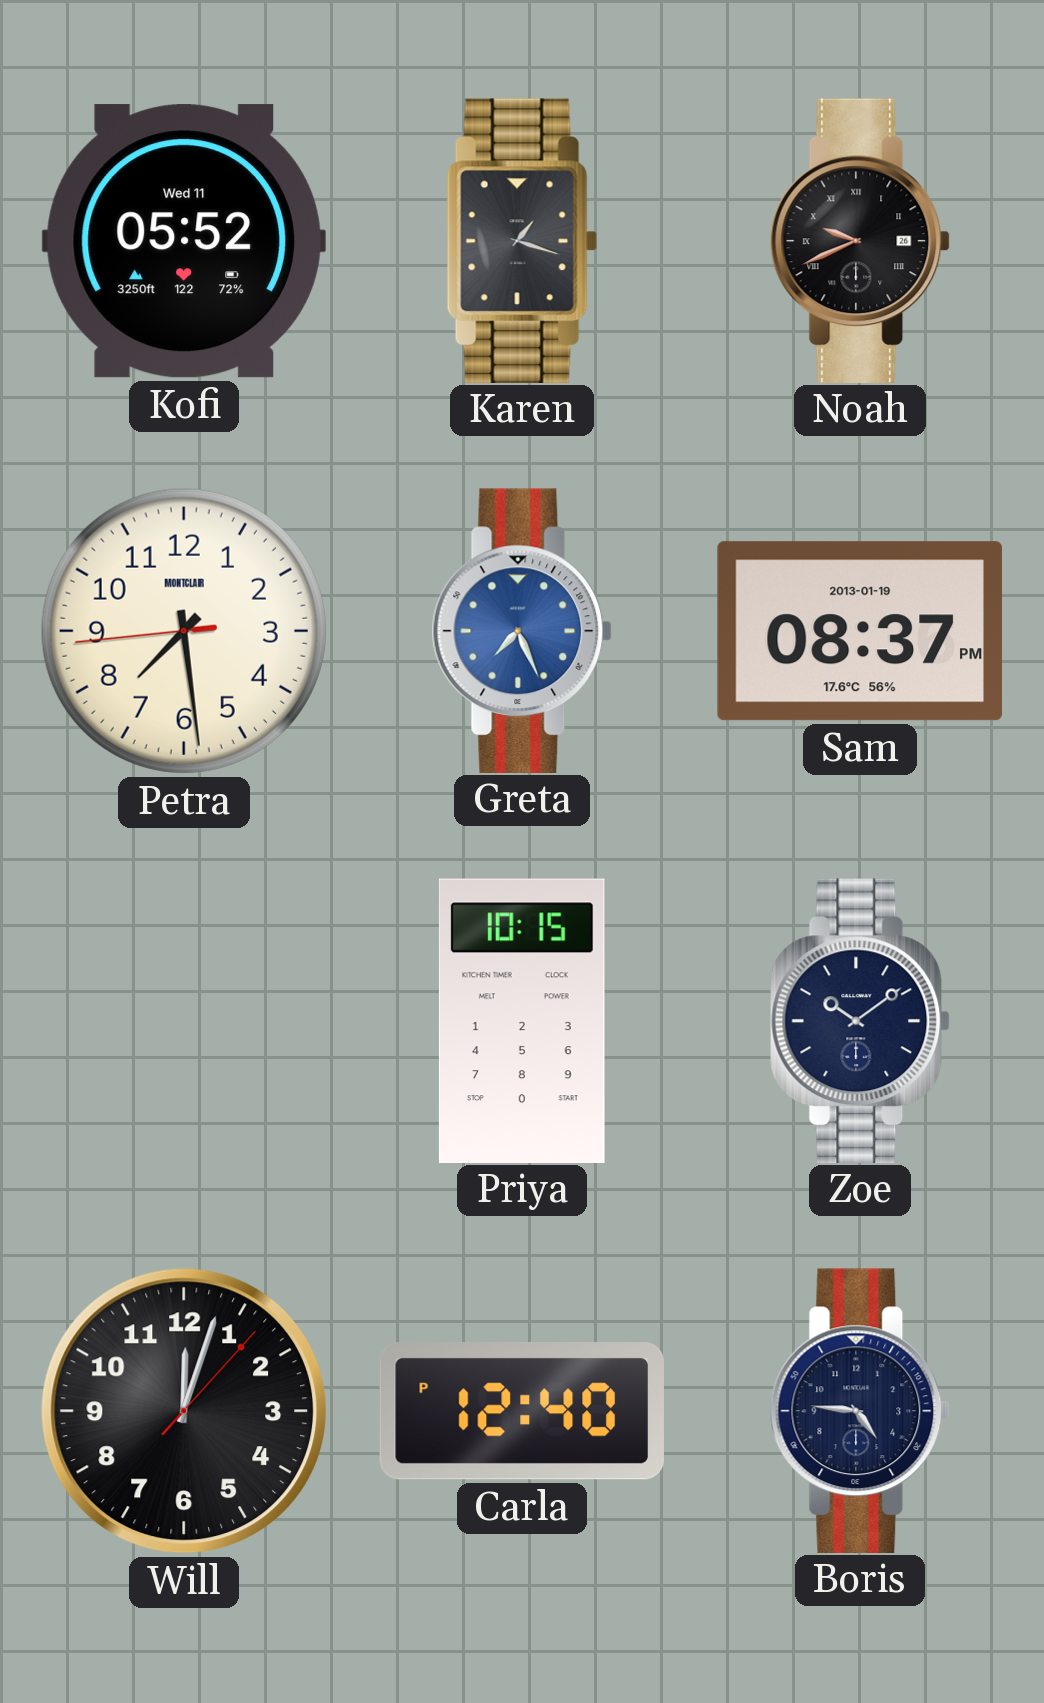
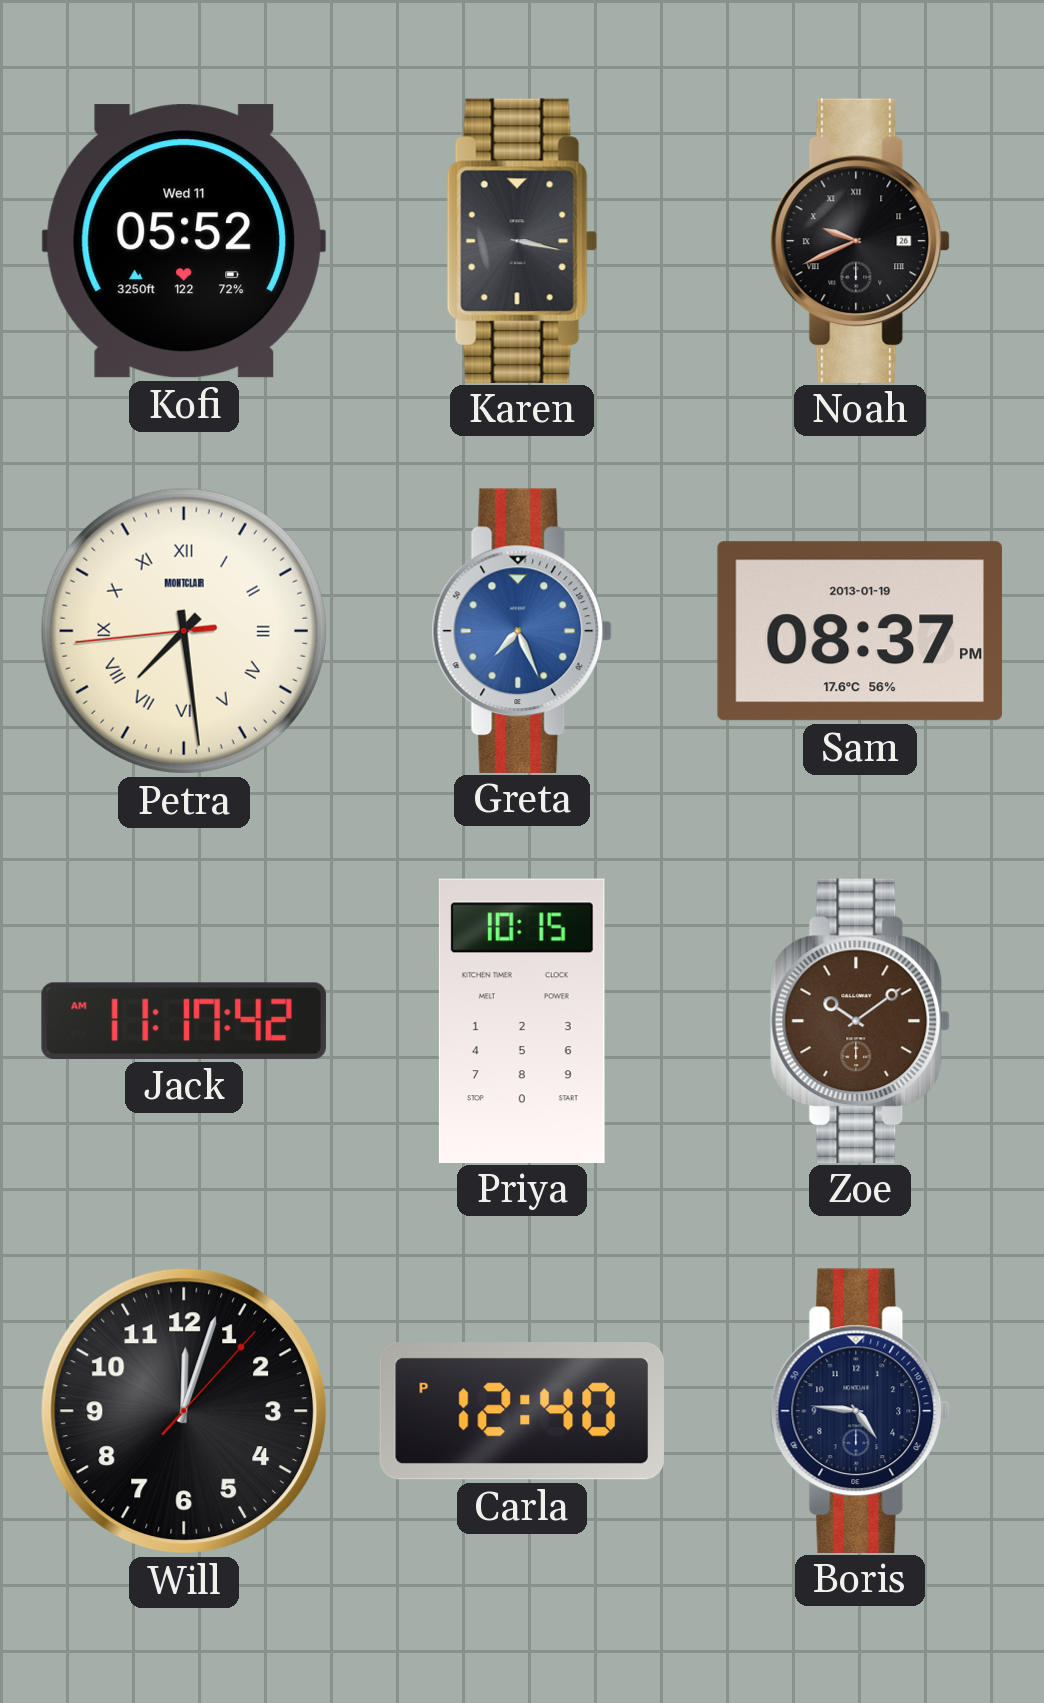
Karen: 1:18 -> 3:17 (522, 240)
Petra numerals: Arabic -> Roman (184, 631)
Jack: none -> 11:17 (184, 1021)
Zoe dial: navy -> brown (860, 1020)
